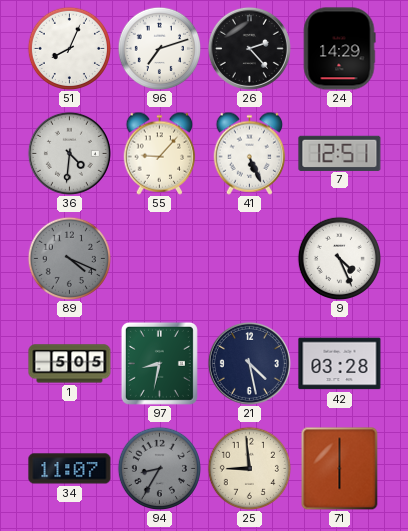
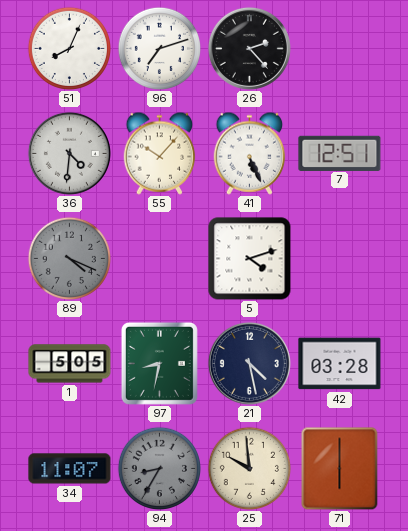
24: 14:29 -> none (339, 49)
55: 9:07 -> 10:07 (160, 153)
5: none -> 4:12 (250, 259)
9: 4:26 -> none (339, 258)
25: 8:59 -> 9:59 (249, 468)
